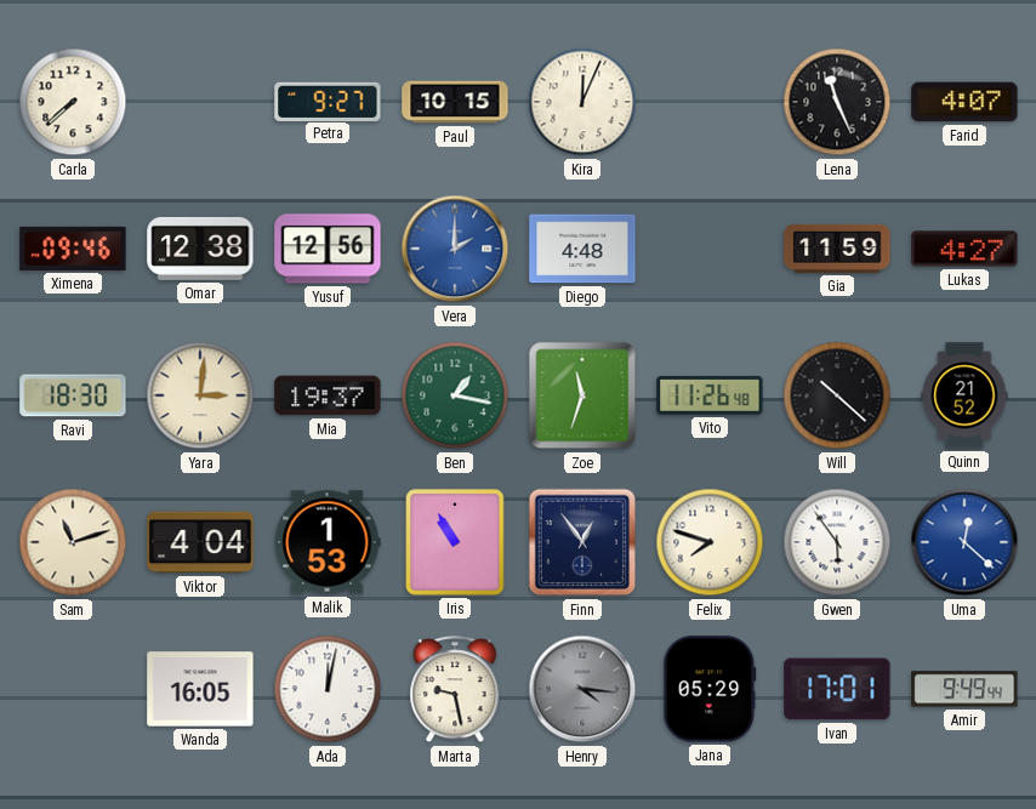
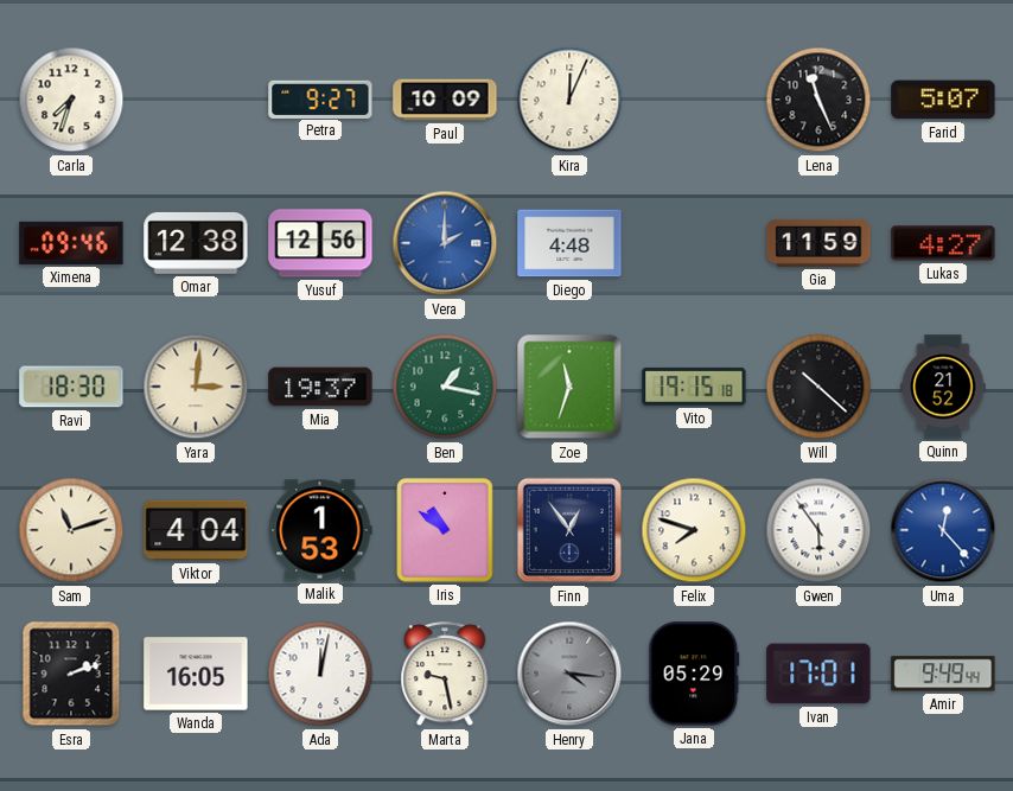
Carla: 7:38 -> 7:33 (71, 100)
Paul: 10:15 -> 10:09 (445, 100)
Farid: 4:07 -> 5:07 (943, 100)
Vito: 11:26 -> 19:15 (694, 387)
Iris: 10:55 -> 10:51 (445, 530)
Uma: 12:22 -> 12:23 (943, 530)
Esra: none -> 2:12 (71, 674)
